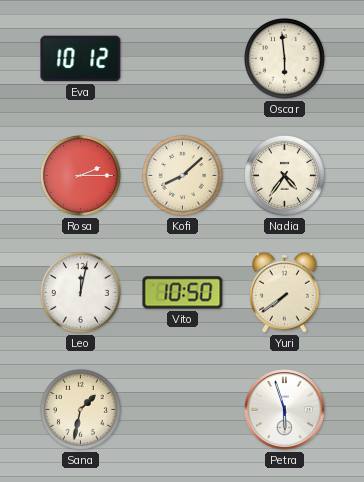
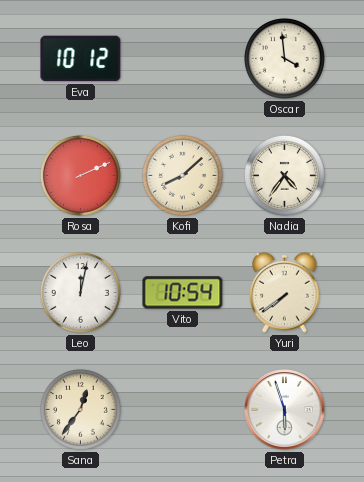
Oscar: 5:59 -> 3:59 (284, 58)
Rosa: 2:15 -> 2:11 (80, 175)
Vito: 10:50 -> 10:54 (183, 293)
Sana: 1:32 -> 12:36 (80, 409)
